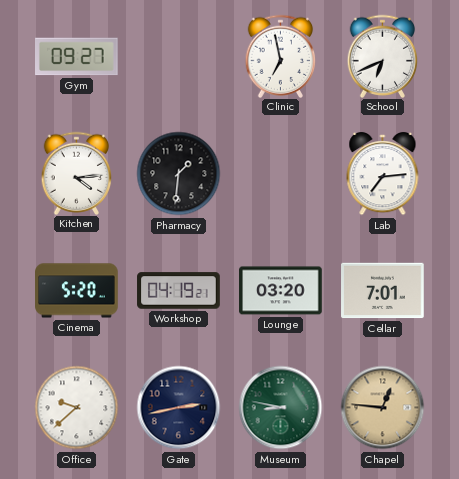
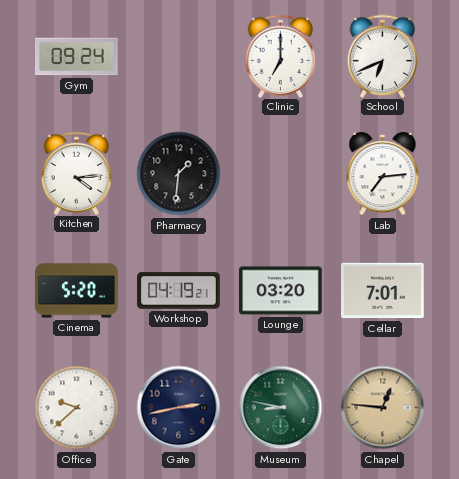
Gym: 09:27 -> 09:24 (77, 57)
Clinic: 6:58 -> 7:00 (281, 56)
